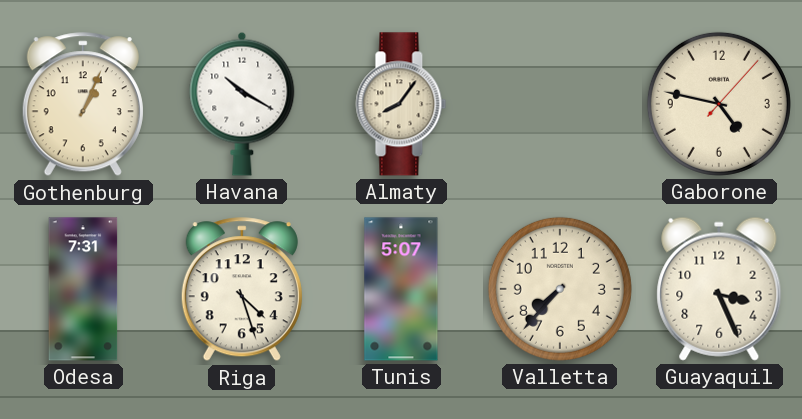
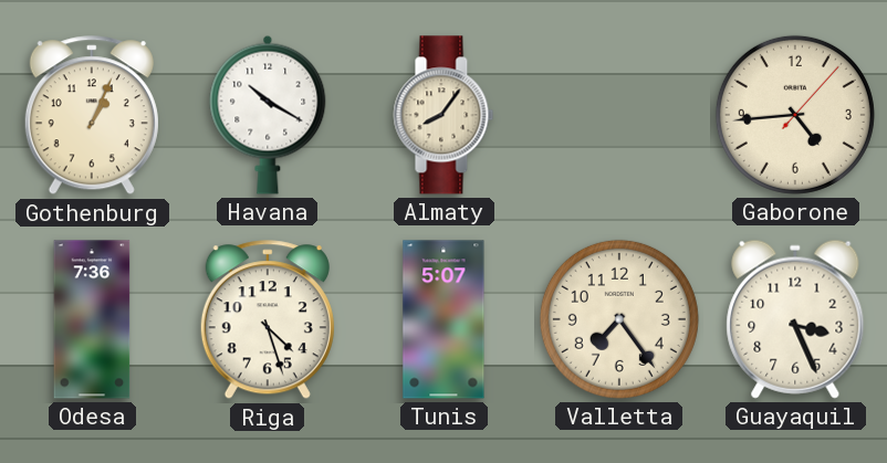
Gaborone: 4:47 -> 4:44 (795, 115)
Odesa: 7:31 -> 7:36 (92, 319)
Valletta: 7:37 -> 7:24 (619, 319)
